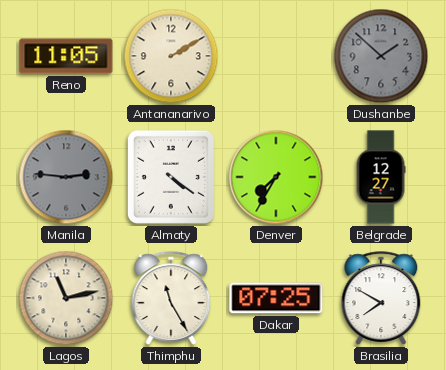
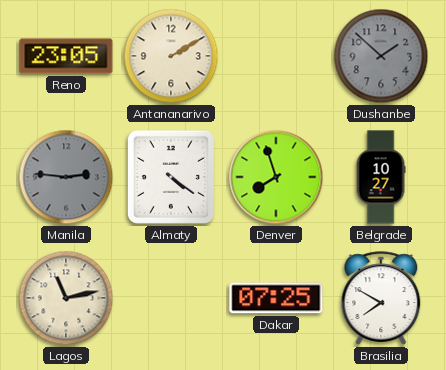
Reno: 11:05 -> 23:05 (66, 56)
Denver: 7:35 -> 7:57 (276, 177)
Belgrade: 12:27 -> 10:27 (381, 177)
Thimphu: 11:25 -> none (171, 298)
